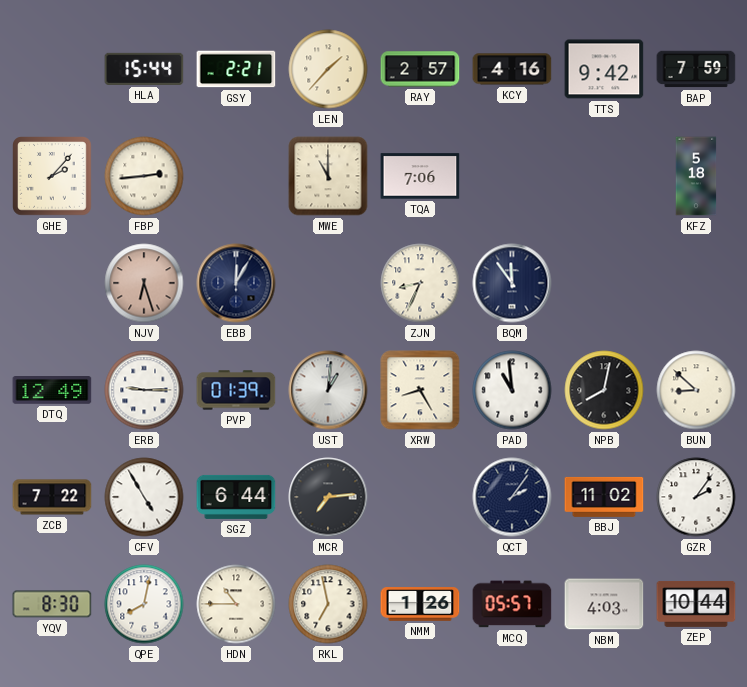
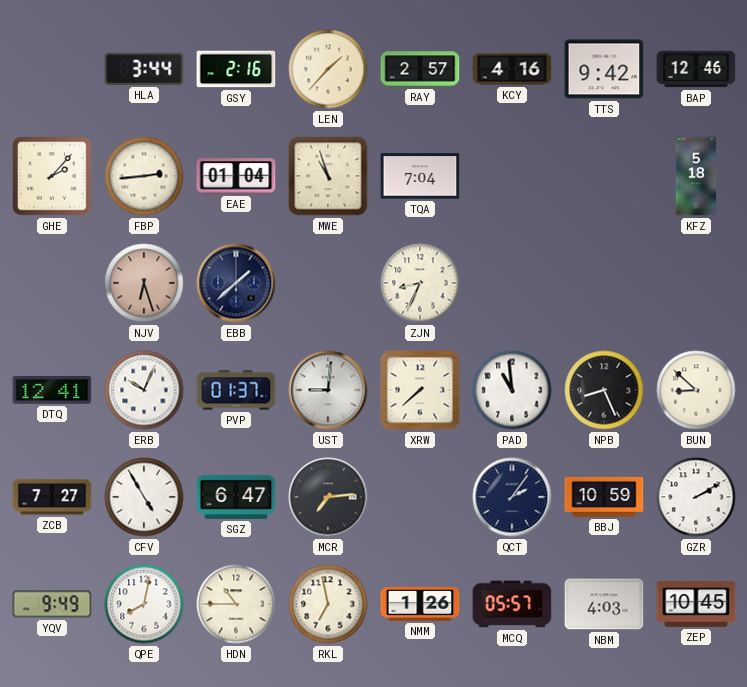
HLA: 15:44 -> 3:44 (144, 69)
GSY: 2:21 -> 2:16 (236, 69)
BAP: 7:59 -> 12:46 (696, 69)
EAE: none -> 01:04 (236, 176)
MWE: 11:00 -> 10:57 (328, 176)
TQA: 7:06 -> 7:04 (420, 176)
EBB: 12:05 -> 1:38 (236, 283)
BQM: 11:54 -> none (512, 283)
DTQ: 12:49 -> 12:41 (52, 391)
ERB: 9:15 -> 10:04 (144, 390)
PVP: 01:39 -> 01:37 (236, 390)
UST: 1:01 -> 9:01 (328, 390)
XRW: 8:25 -> 7:38 (420, 390)
NPB: 8:02 -> 8:26 (604, 390)
ZCB: 7:22 -> 7:27 (52, 497)
SGZ: 6:44 -> 6:47 (236, 497)
BBJ: 11:02 -> 10:59 (604, 497)
GZR: 2:06 -> 2:10 (696, 497)
YQV: 8:30 -> 9:49 (52, 604)
ZEP: 10:44 -> 10:45 (696, 604)
